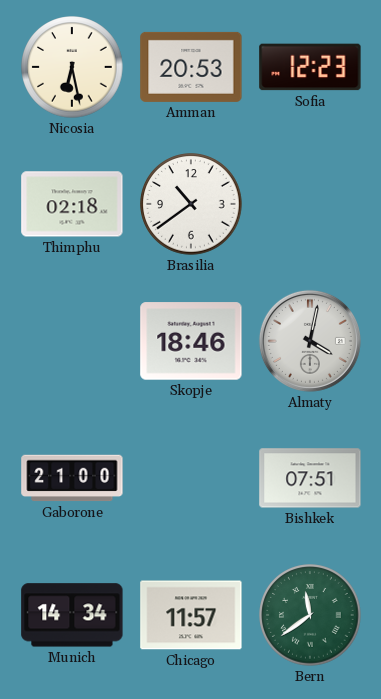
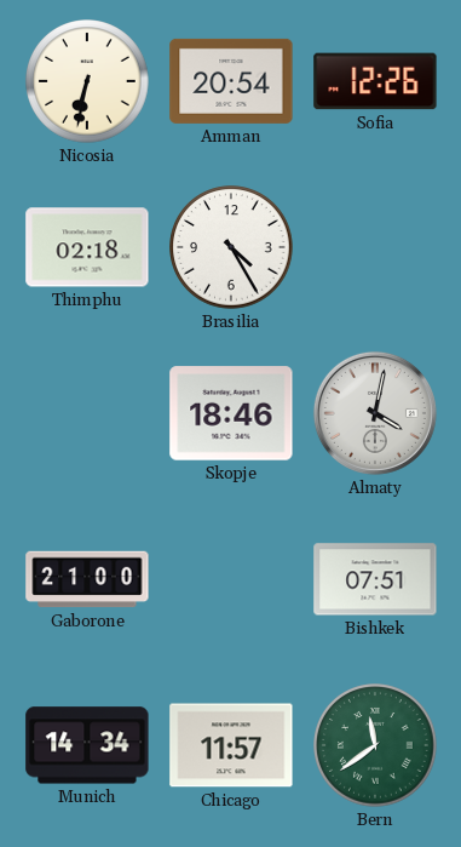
Nicosia: 6:28 -> 6:32 (87, 81)
Amman: 20:53 -> 20:54 (231, 81)
Sofia: 12:23 -> 12:26 (375, 81)
Brasilia: 10:39 -> 4:25 (231, 247)
